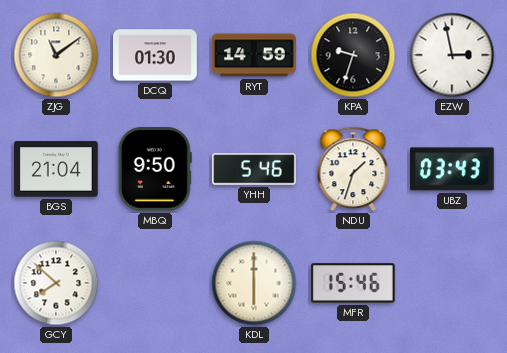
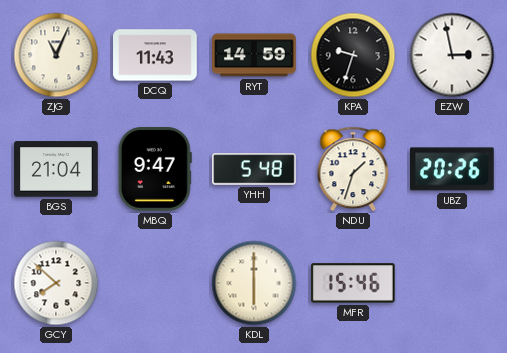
ZJG: 11:09 -> 11:04 (56, 55)
DCQ: 01:30 -> 11:43 (155, 55)
MBQ: 9:50 -> 9:47 (155, 170)
YHH: 5:46 -> 5:48 (254, 169)
UBZ: 03:43 -> 20:26 (453, 169)
